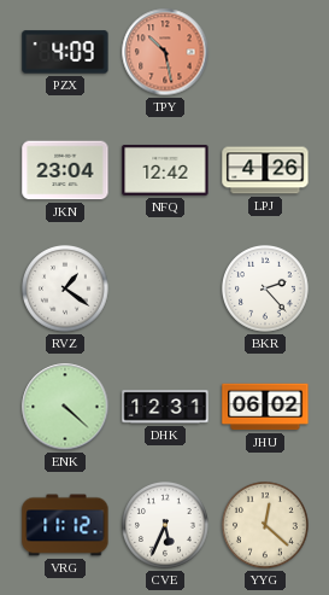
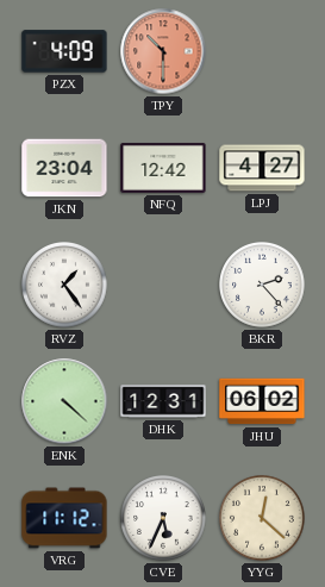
TPY: 10:28 -> 10:30 (163, 51)
LPJ: 4:26 -> 4:27 (262, 168)
RVZ: 1:21 -> 1:24 (65, 286)
